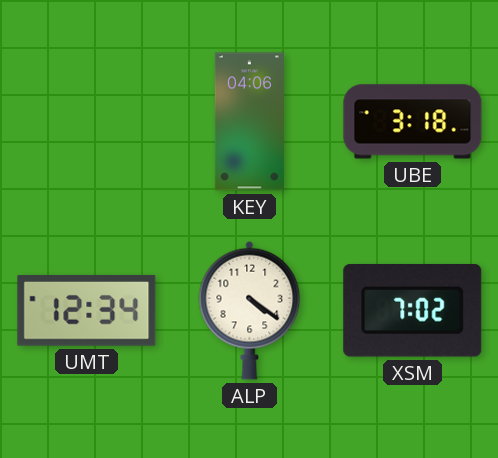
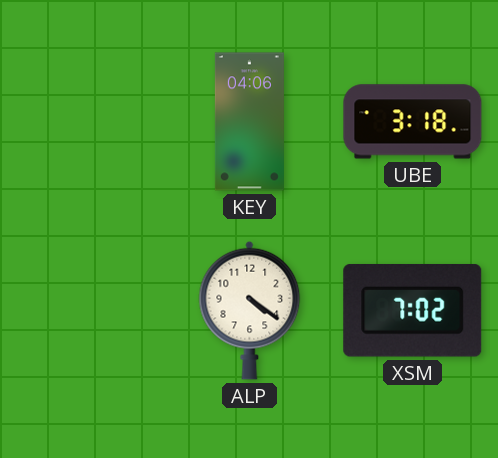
UMT: 12:34 -> none (87, 310)
